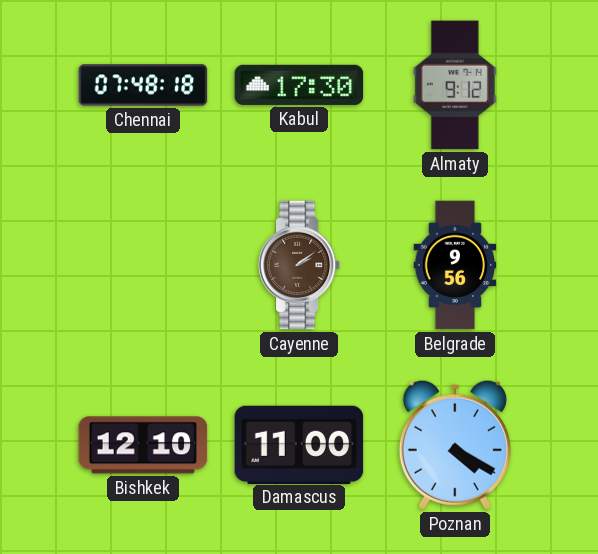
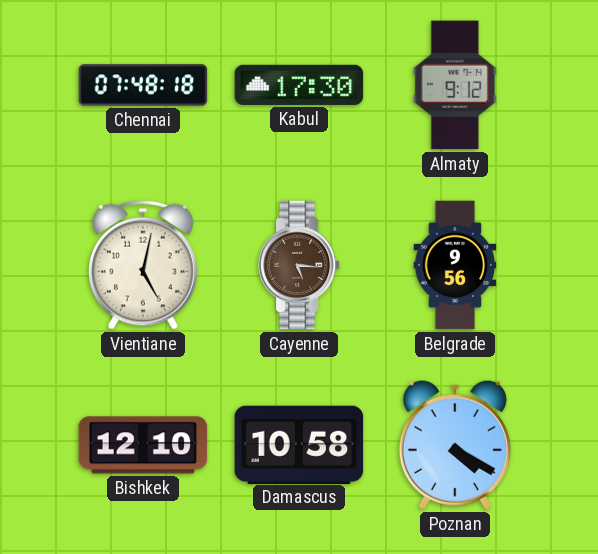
Vientiane: none -> 5:02 (143, 265)
Cayenne: 2:09 -> 5:16 (299, 265)
Damascus: 11:00 -> 10:58 (299, 444)
